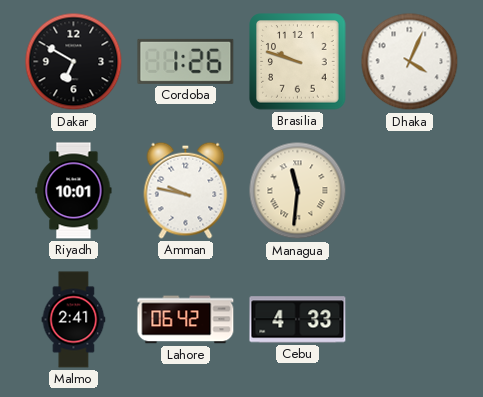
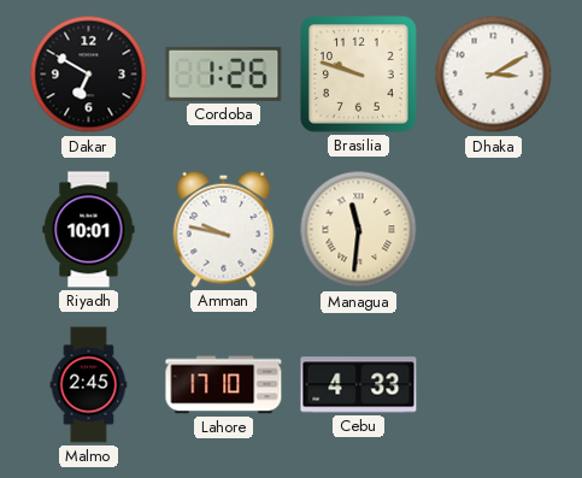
Dhaka: 4:04 -> 3:10 (494, 75)
Malmo: 2:41 -> 2:45 (89, 385)
Lahore: 06:42 -> 17:10 (224, 385)
